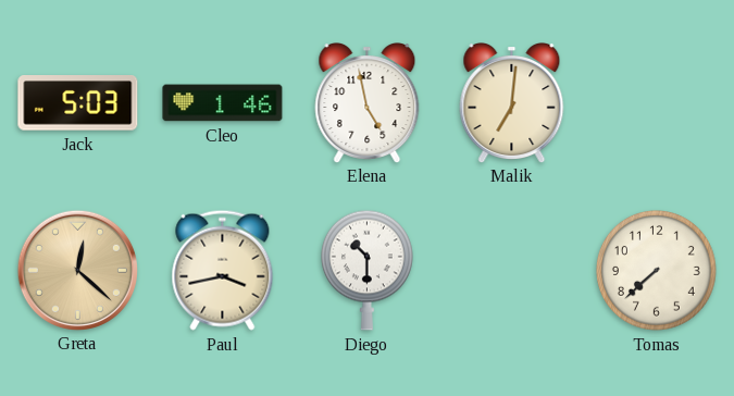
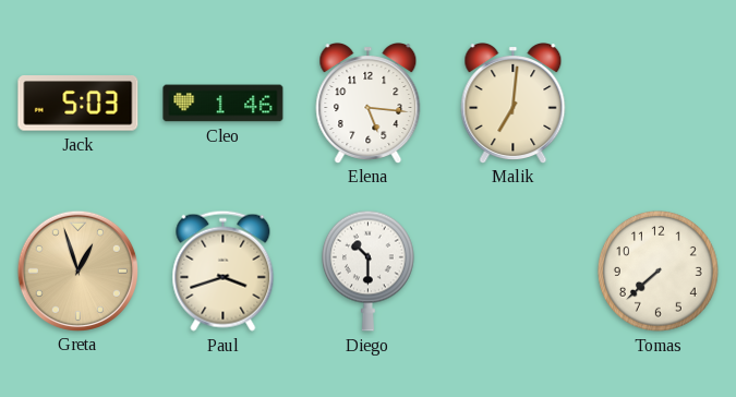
Elena: 4:58 -> 5:16 (369, 104)
Greta: 12:22 -> 12:57 (77, 270)
Paul: 3:43 -> 3:42 (224, 270)
